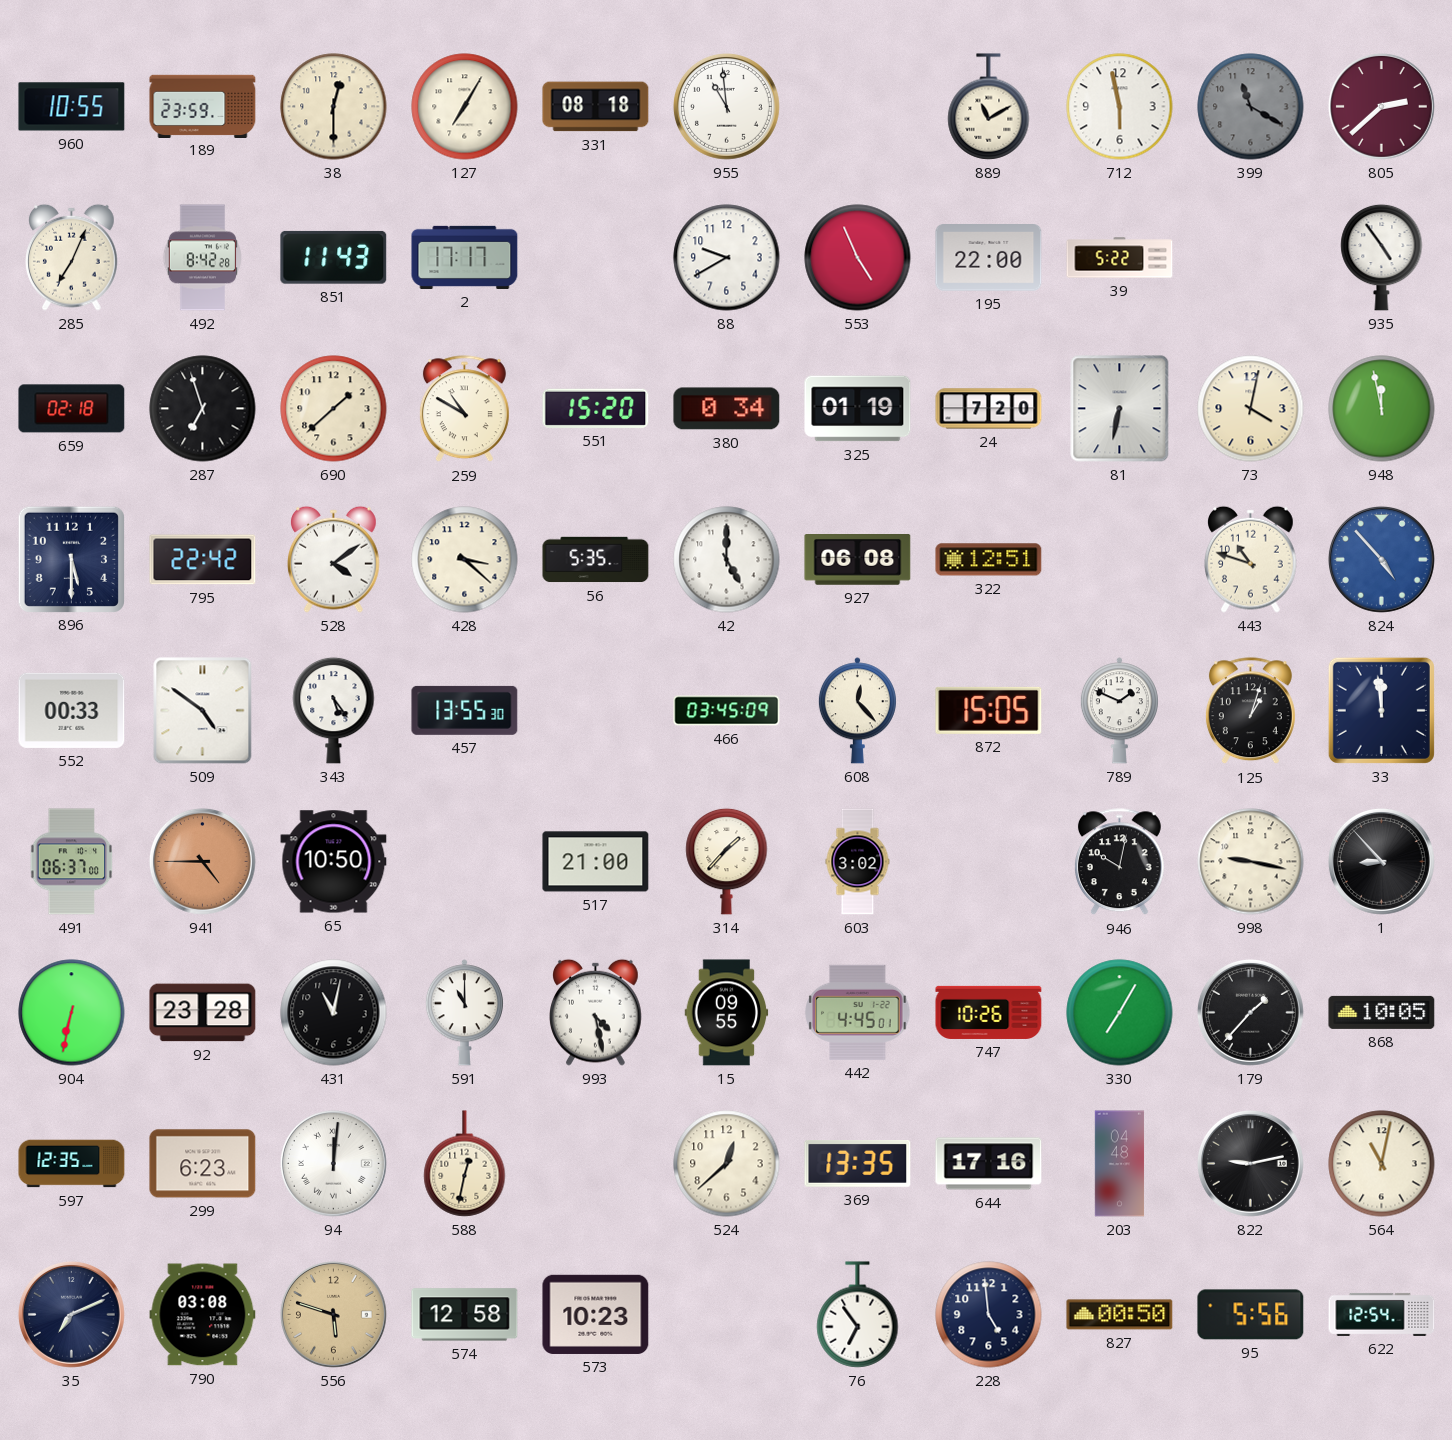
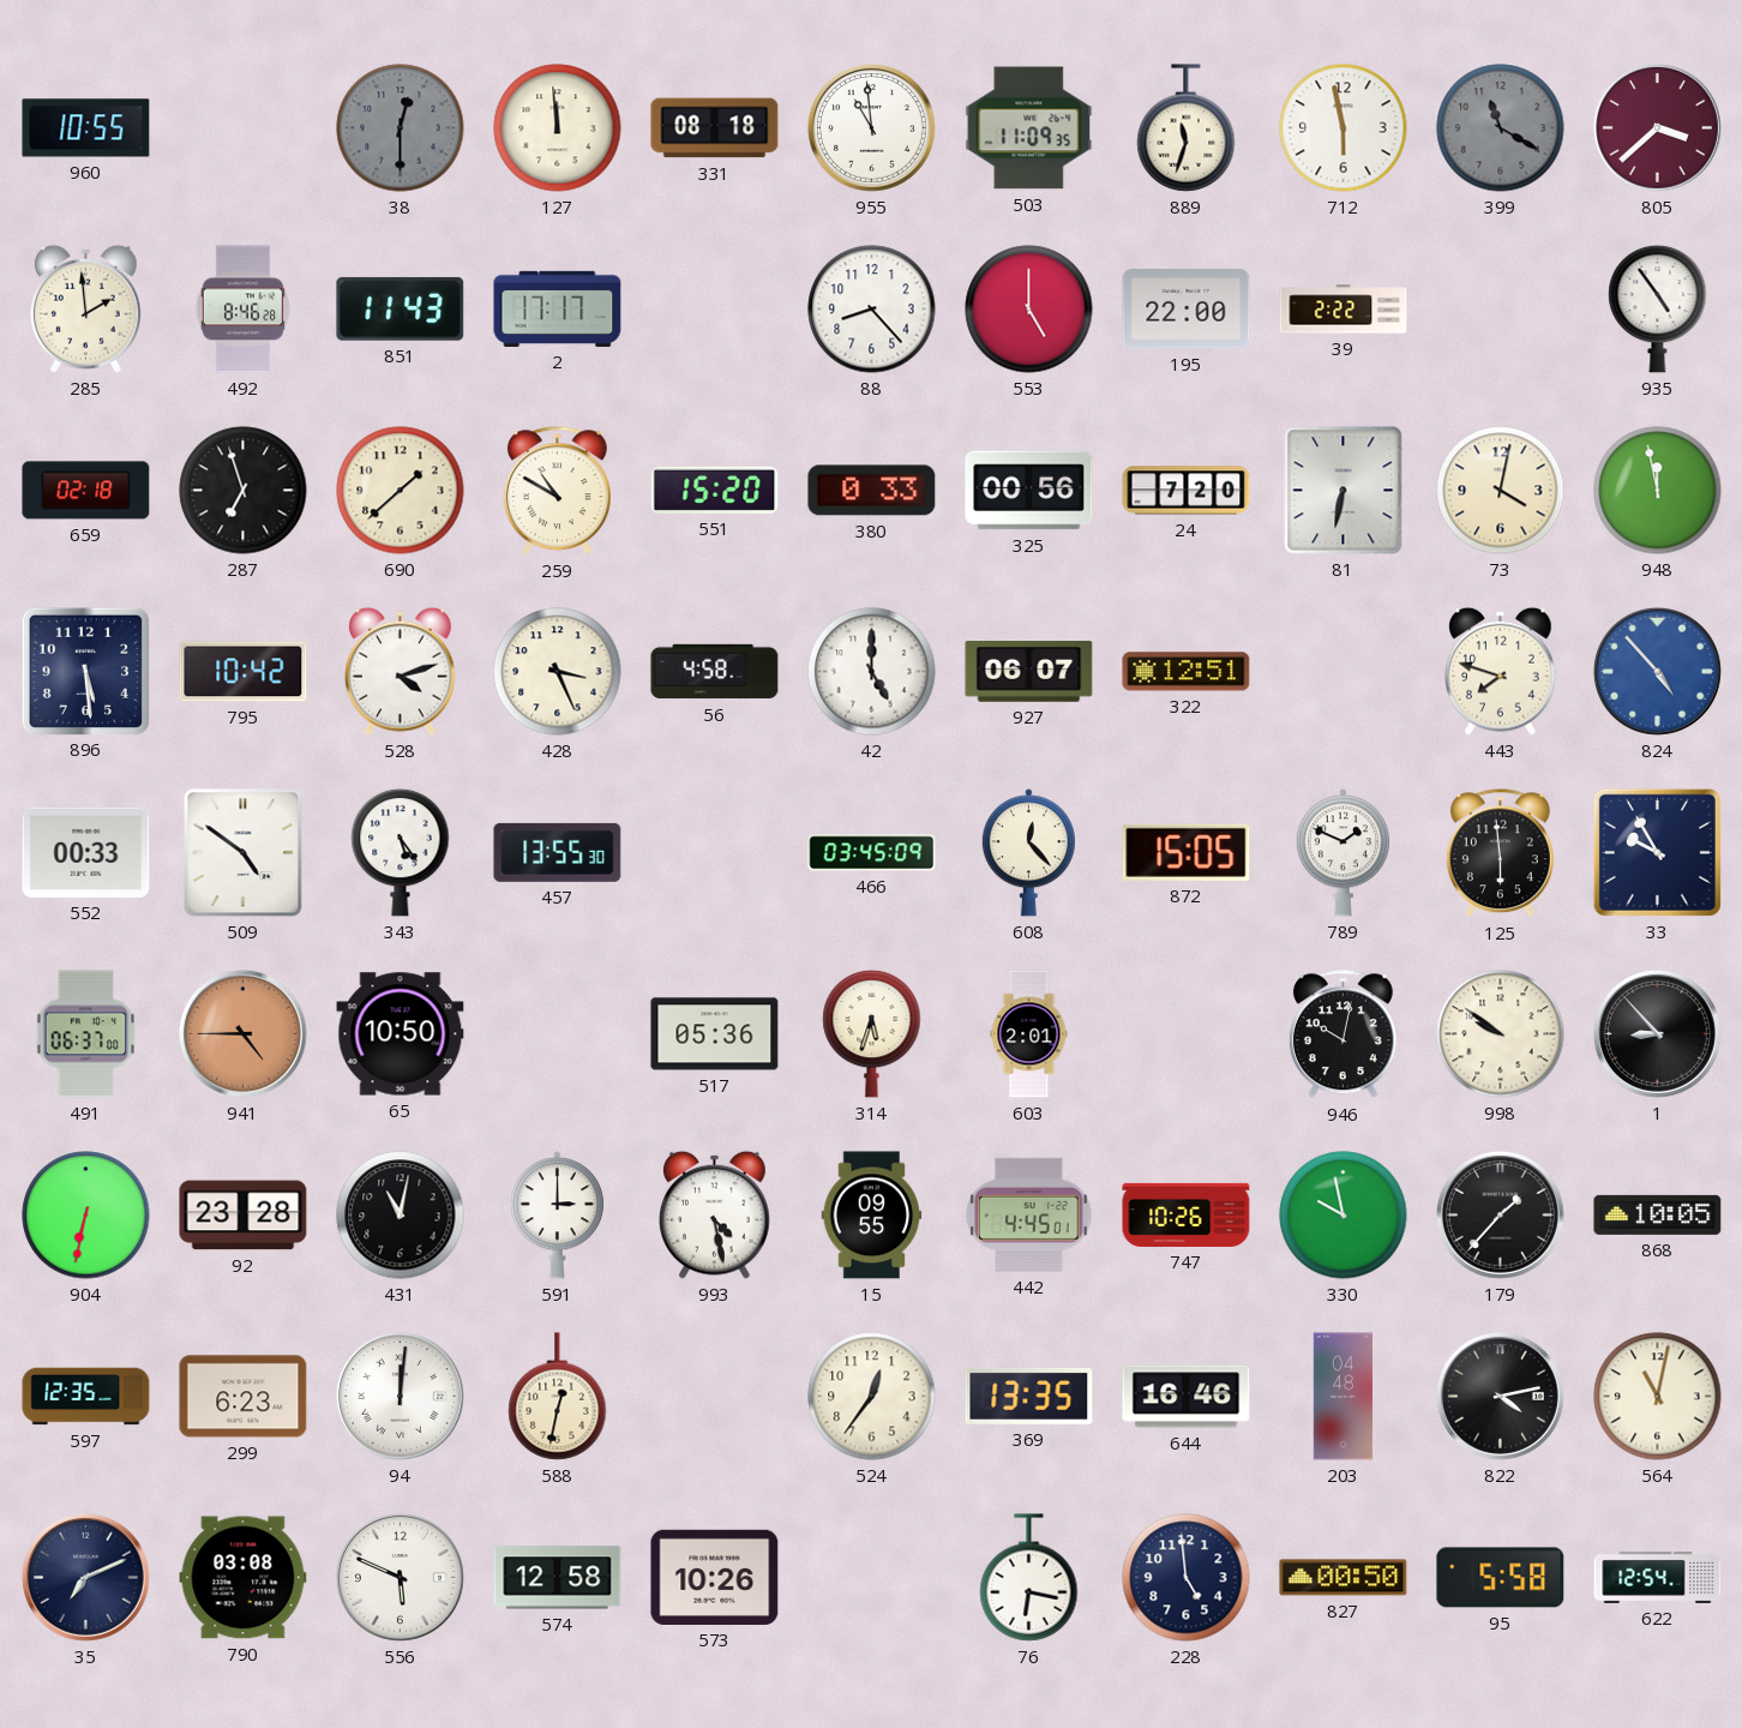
189: 23:59 -> none (203, 106)
38 dial: cream -> grey (401, 128)
127: 7:05 -> 11:59 (558, 128)
503: none -> 11:09 (1029, 128)
889: 11:10 -> 11:33 (1187, 128)
805: 2:38 -> 3:38 (1658, 128)
285: 7:04 -> 1:59 (86, 308)
492: 8:42 -> 8:46 (242, 310)
88: 9:40 -> 8:23 (872, 310)
553: 4:56 -> 5:00 (1029, 310)
39: 5:22 -> 2:22 (1344, 310)
380: 0:34 -> 0:33 (872, 491)
325: 01:19 -> 00:56 (1029, 491)
896: 5:30 -> 5:29 (85, 671)
795: 22:42 -> 10:42 (244, 672)
528: 4:09 -> 4:12 (401, 671)
428: 3:22 -> 3:26 (558, 672)
56: 5:35 -> 4:58 (715, 672)
927: 06:08 -> 06:07 (1029, 672)
443: 10:48 -> 7:48 (1501, 671)
125: 1:03 -> 5:59 (1500, 853)
33: 11:59 -> 9:55 (1657, 852)
517: 21:00 -> 05:36 (715, 1034)
314: 1:37 -> 5:33 (872, 1033)
603: 3:02 -> 2:01 (1029, 1034)
998: 9:17 -> 9:51 (1501, 1034)
591: 11:00 -> 3:00 (557, 1216)
330: 7:05 -> 9:58 (1344, 1216)
524: 12:38 -> 12:36 (872, 1397)
644: 17:16 -> 16:46 (1187, 1397)
822: 9:13 -> 4:13 (1501, 1397)
556: 5:48 -> 5:49 (401, 1578)
556 dial: champagne -> white (401, 1578)
573: 10:23 -> 10:26 (715, 1577)
76: 6:54 -> 6:17 (1029, 1578)
95: 5:56 -> 5:58 (1501, 1578)
